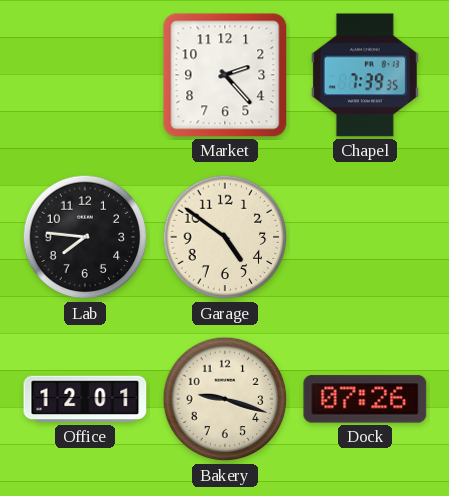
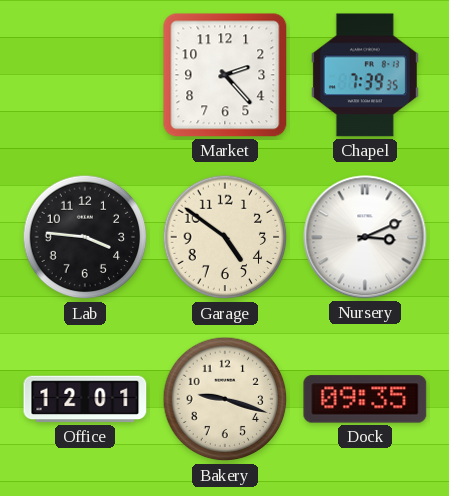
Lab: 7:46 -> 3:46 (85, 237)
Nursery: none -> 3:11 (365, 237)
Dock: 07:26 -> 09:35 (365, 399)
